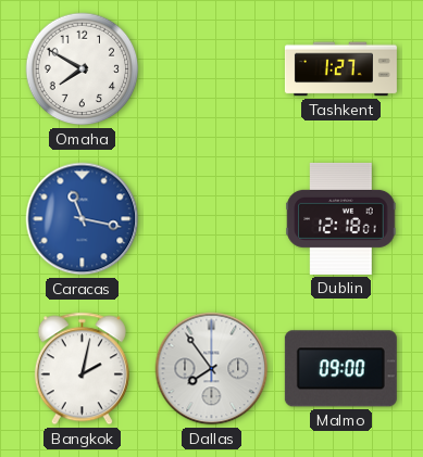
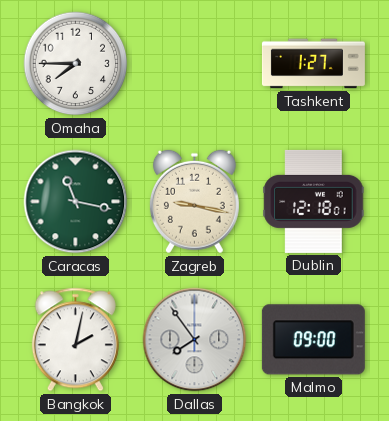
Omaha: 7:50 -> 7:45 (76, 64)
Caracas dial: blue -> green (76, 202)
Zagreb: none -> 9:17 (194, 202)
